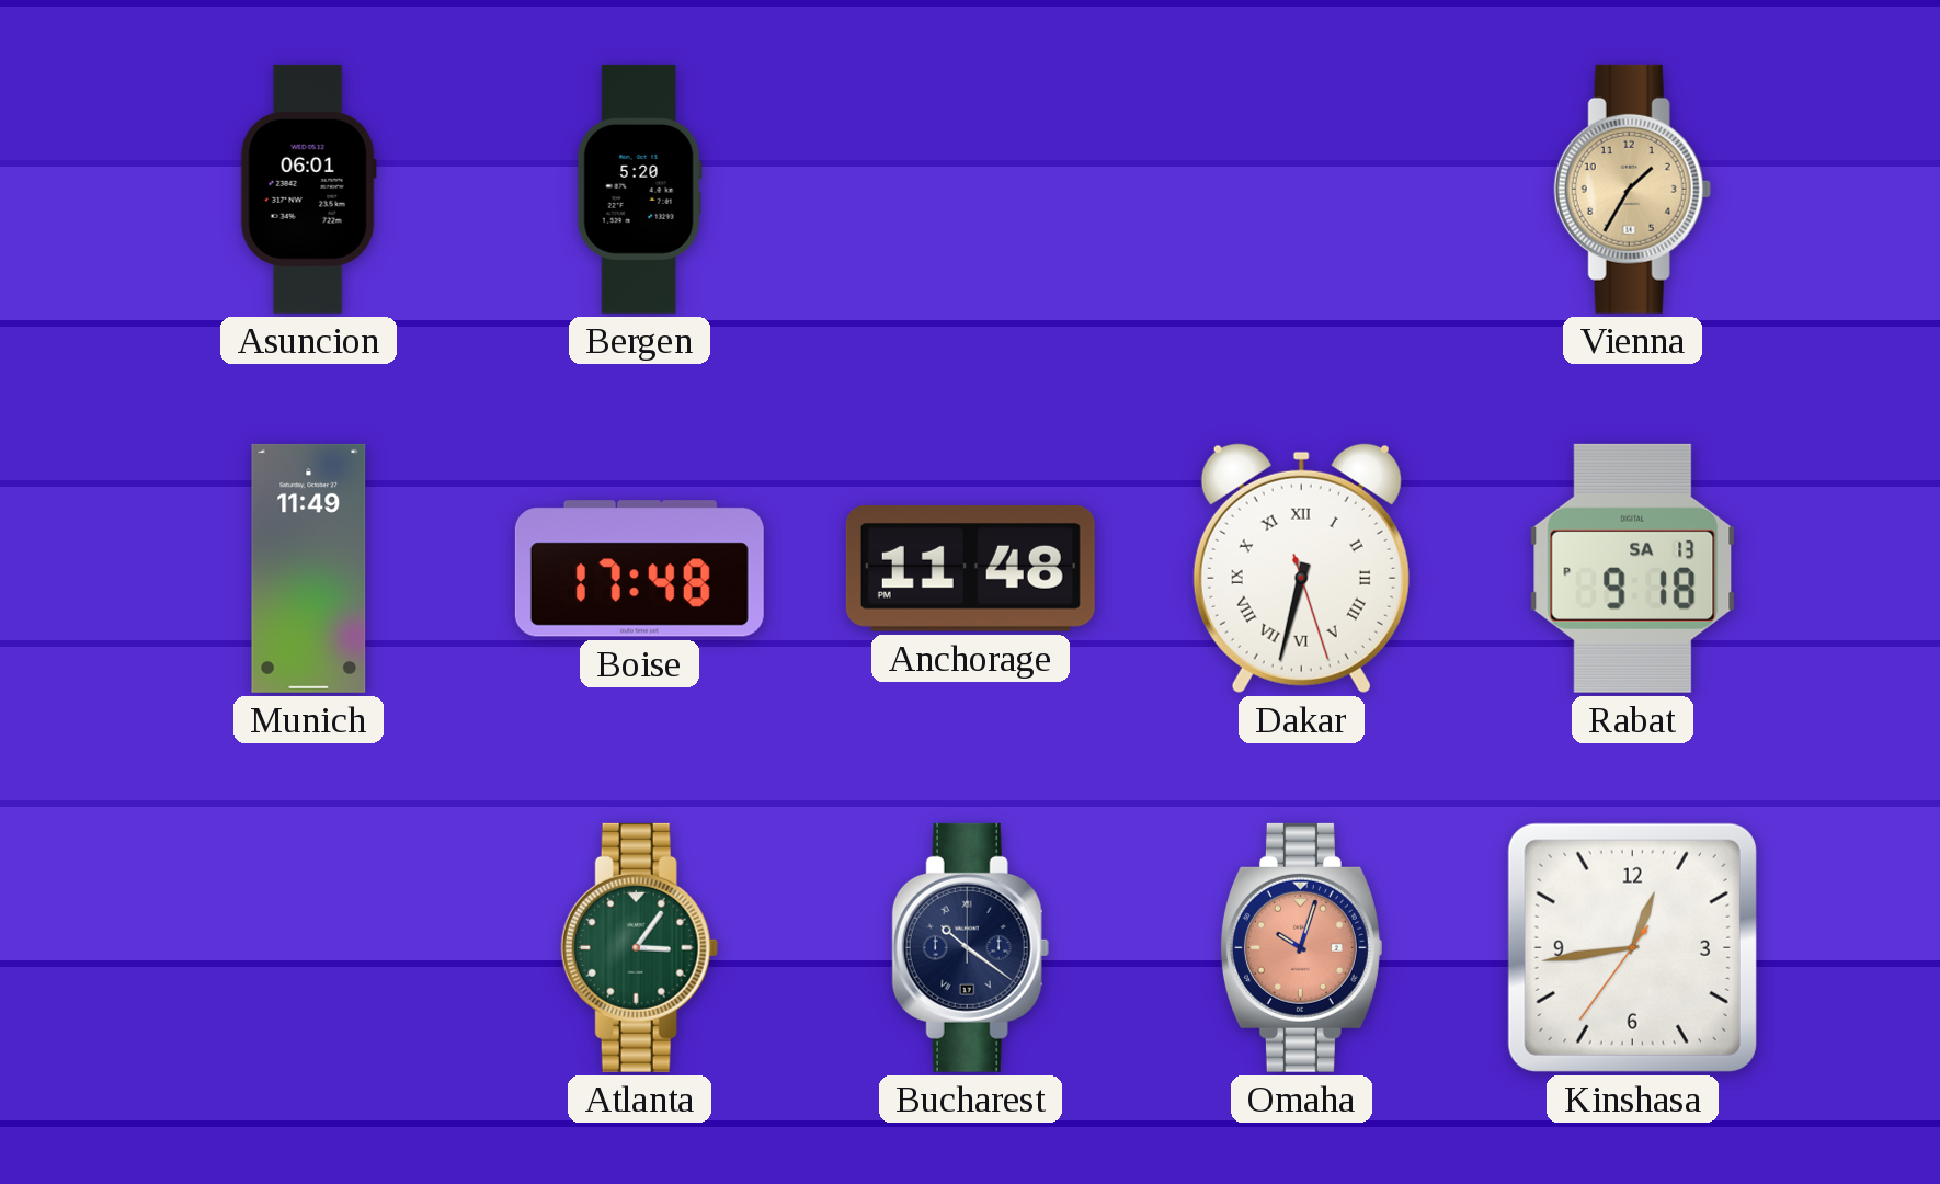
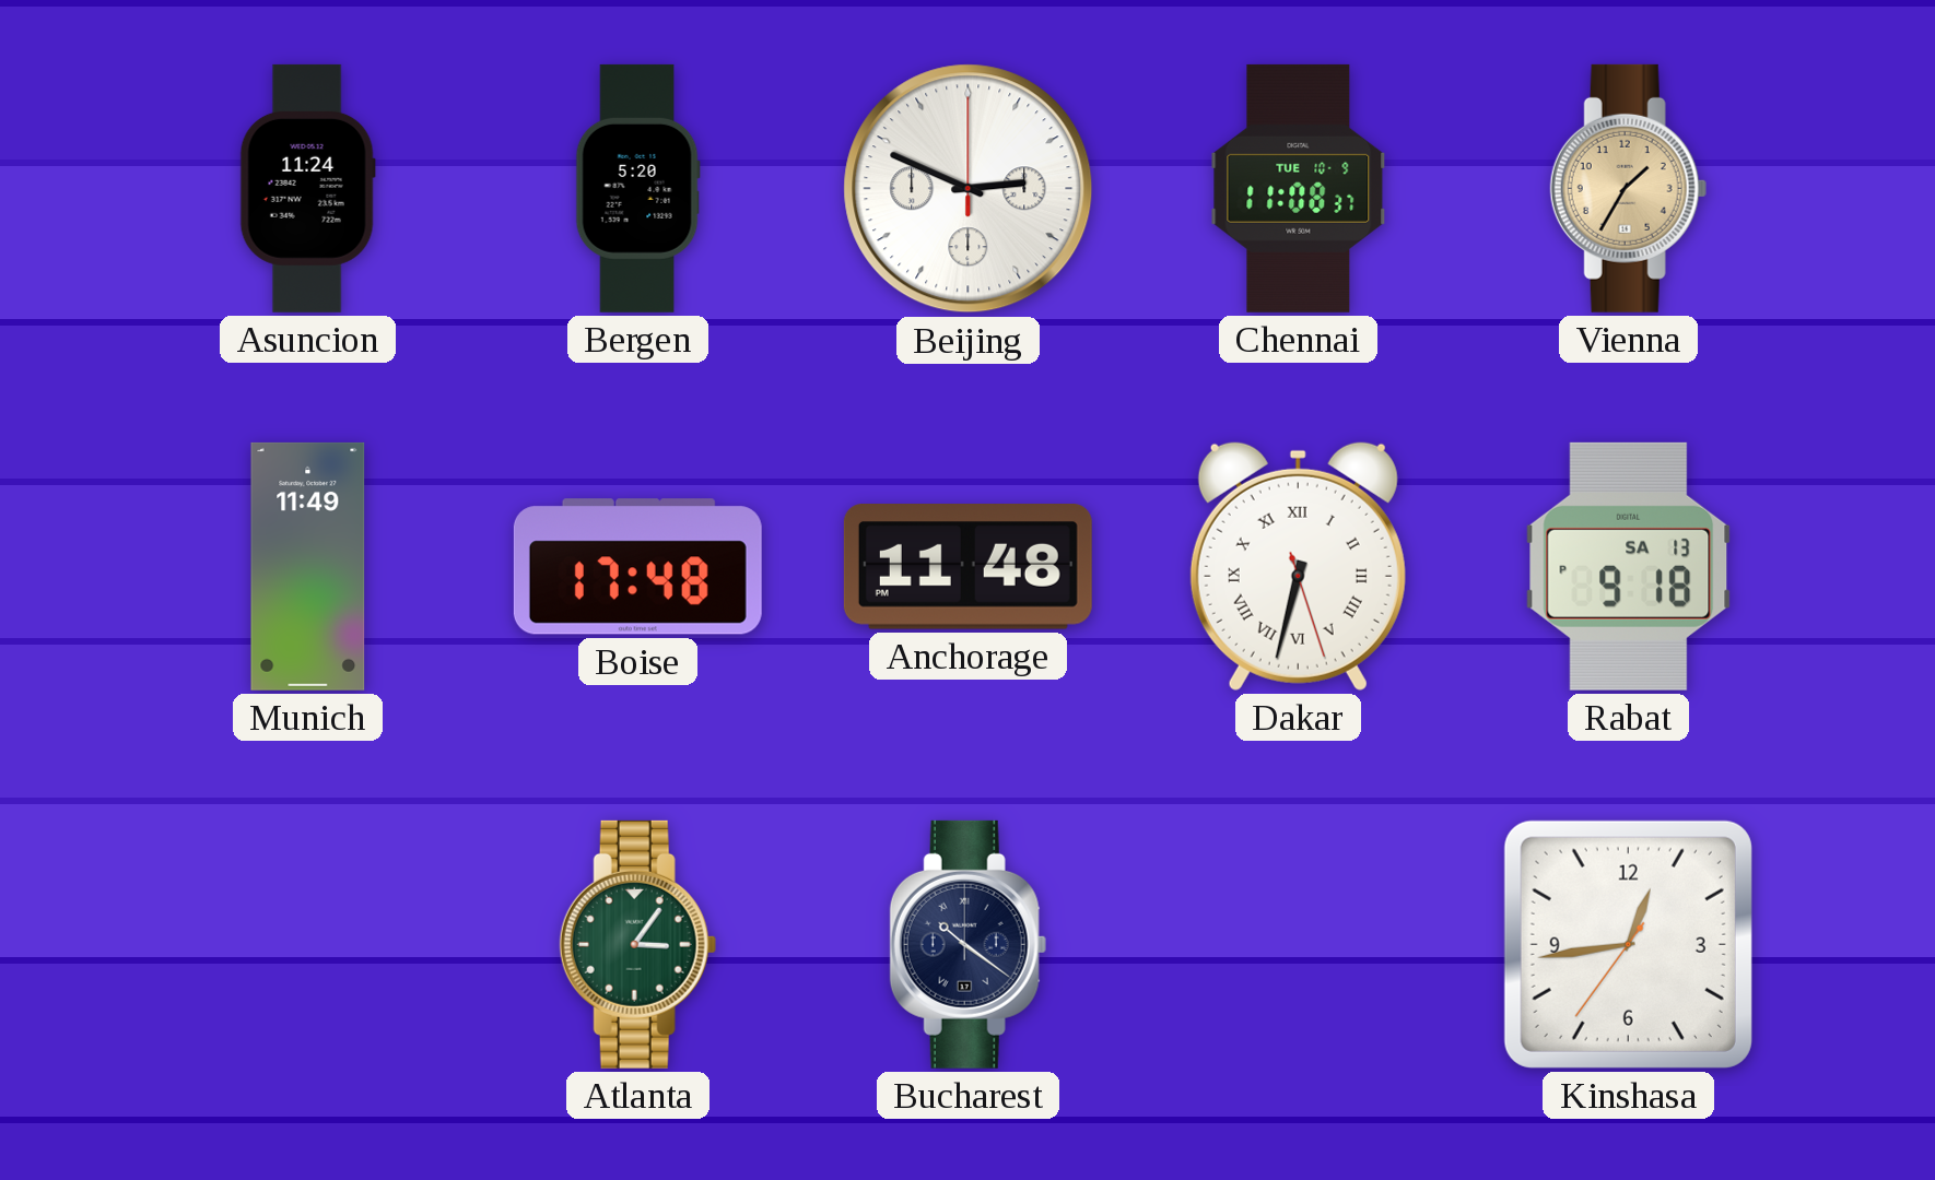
Asuncion: 06:01 -> 11:24 (307, 188)
Beijing: none -> 2:49 (969, 189)
Chennai: none -> 11:08 (1299, 188)
Omaha: 10:03 -> none (1301, 947)
